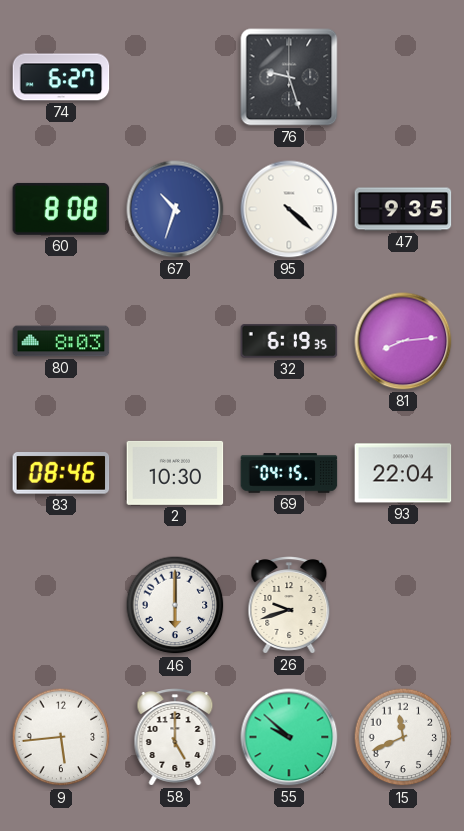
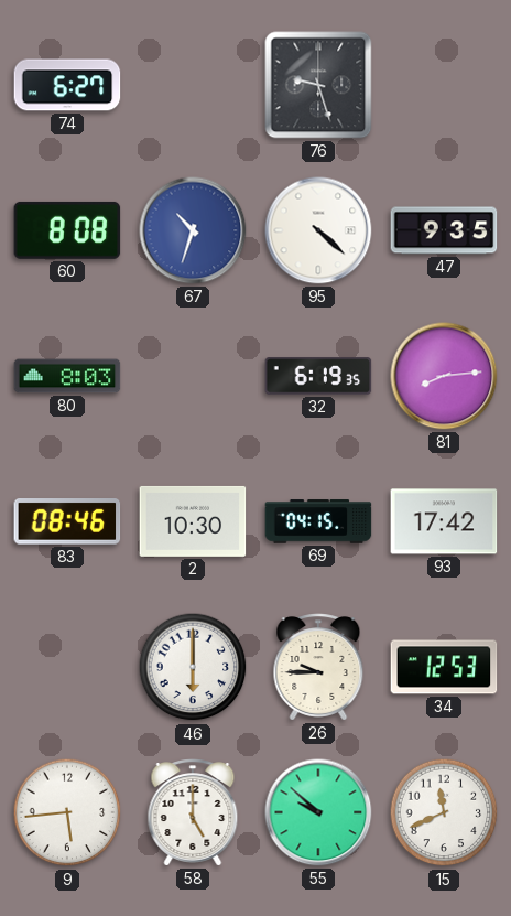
93: 22:04 -> 17:42 (444, 521)
26: 9:42 -> 9:45 (318, 667)
34: none -> 12:53 (444, 667)
